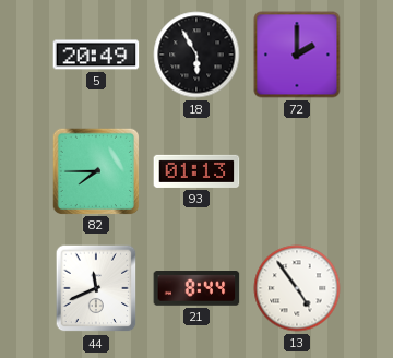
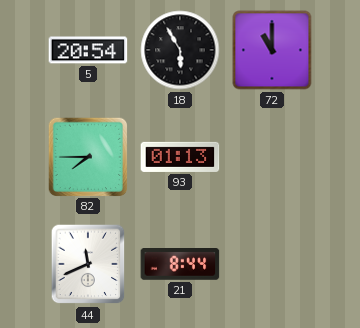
5: 20:49 -> 20:54 (88, 50)
72: 2:00 -> 11:00 (272, 50)
13: 4:54 -> none (297, 288)
